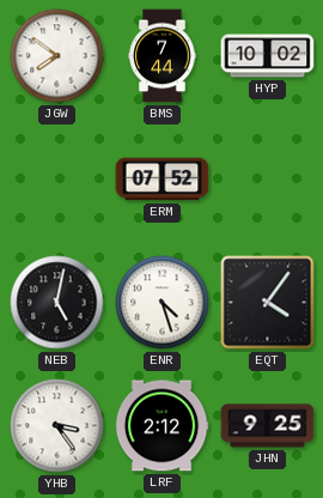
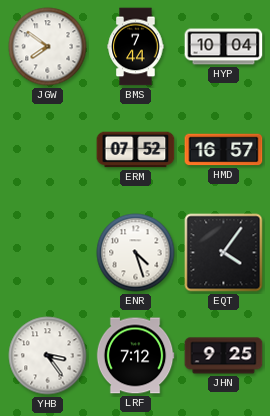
HYP: 10:02 -> 10:04 (224, 47)
HMD: none -> 16:57 (224, 150)
NEB: 5:02 -> none (57, 303)
LRF: 2:12 -> 7:12 (135, 356)
